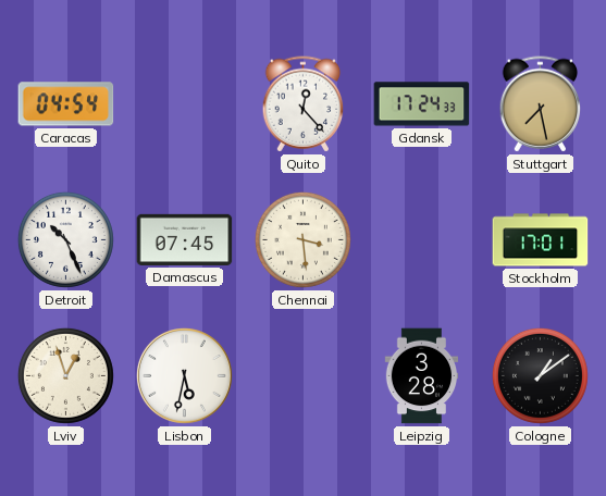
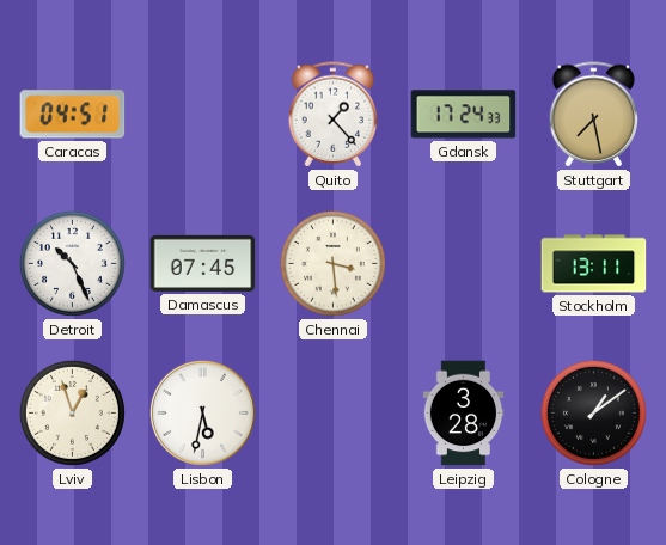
Caracas: 04:54 -> 04:51 (73, 115)
Quito: 12:23 -> 1:23 (334, 115)
Stockholm: 17:01 -> 13:11 (594, 264)
